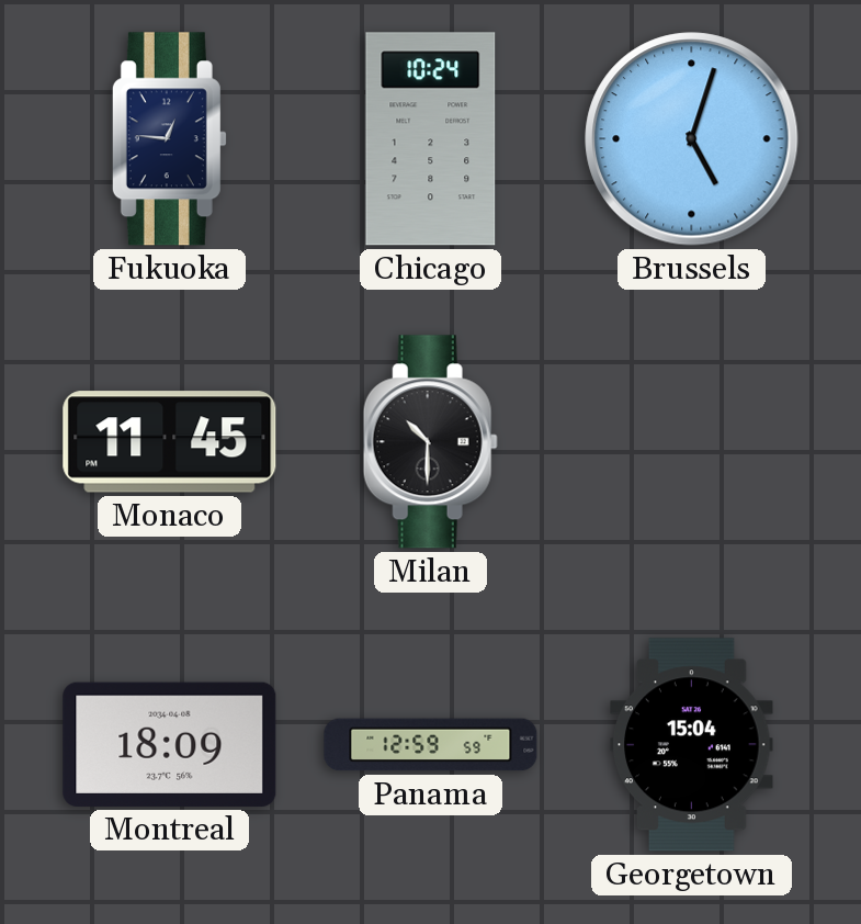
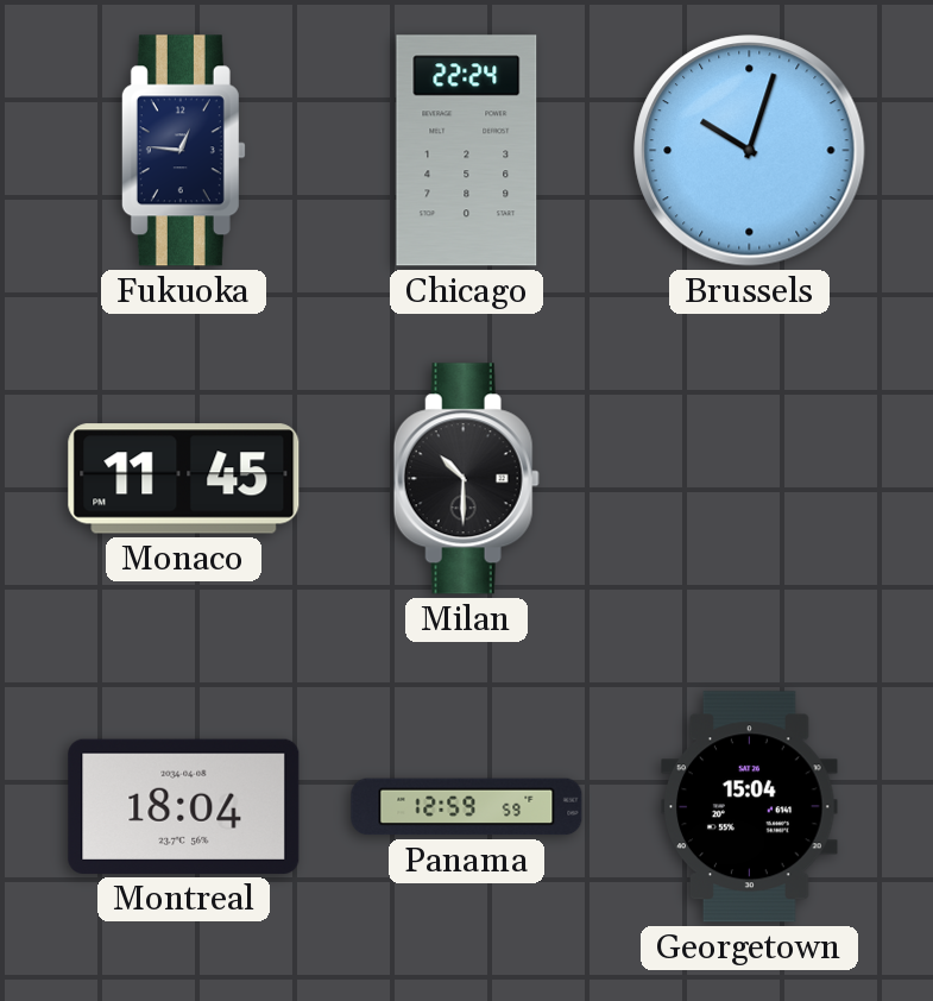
Chicago: 10:24 -> 22:24 (467, 151)
Brussels: 5:03 -> 10:03 (750, 151)
Montreal: 18:09 -> 18:04 (184, 806)
